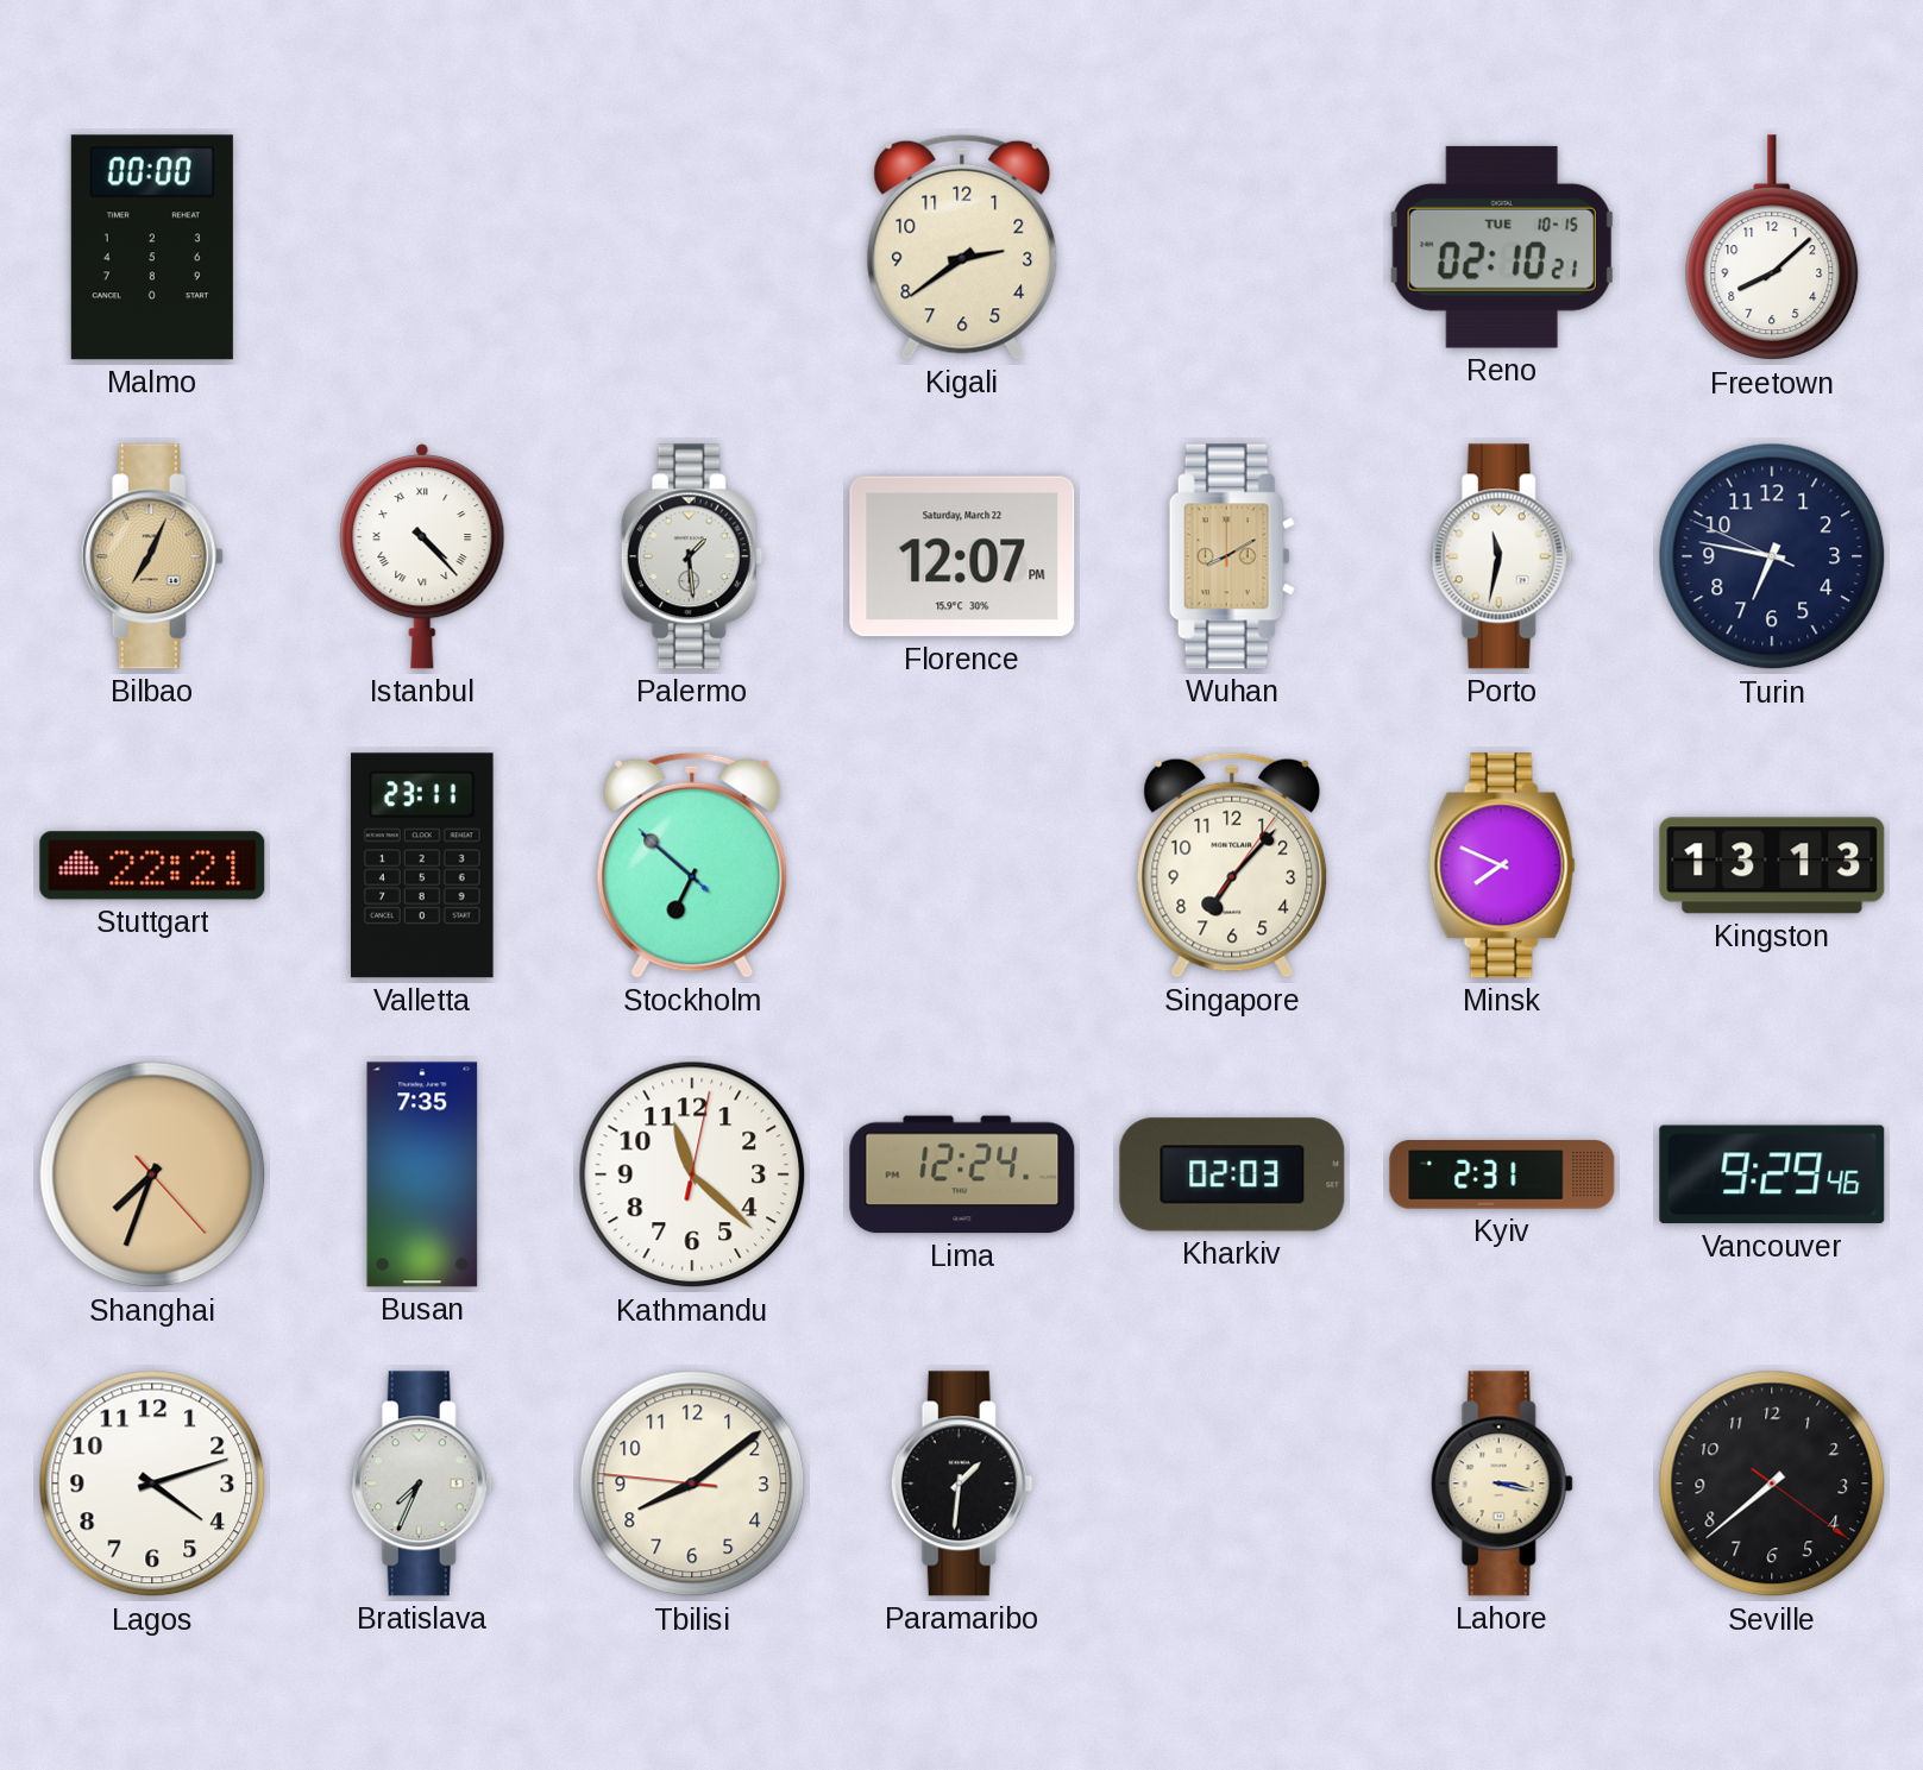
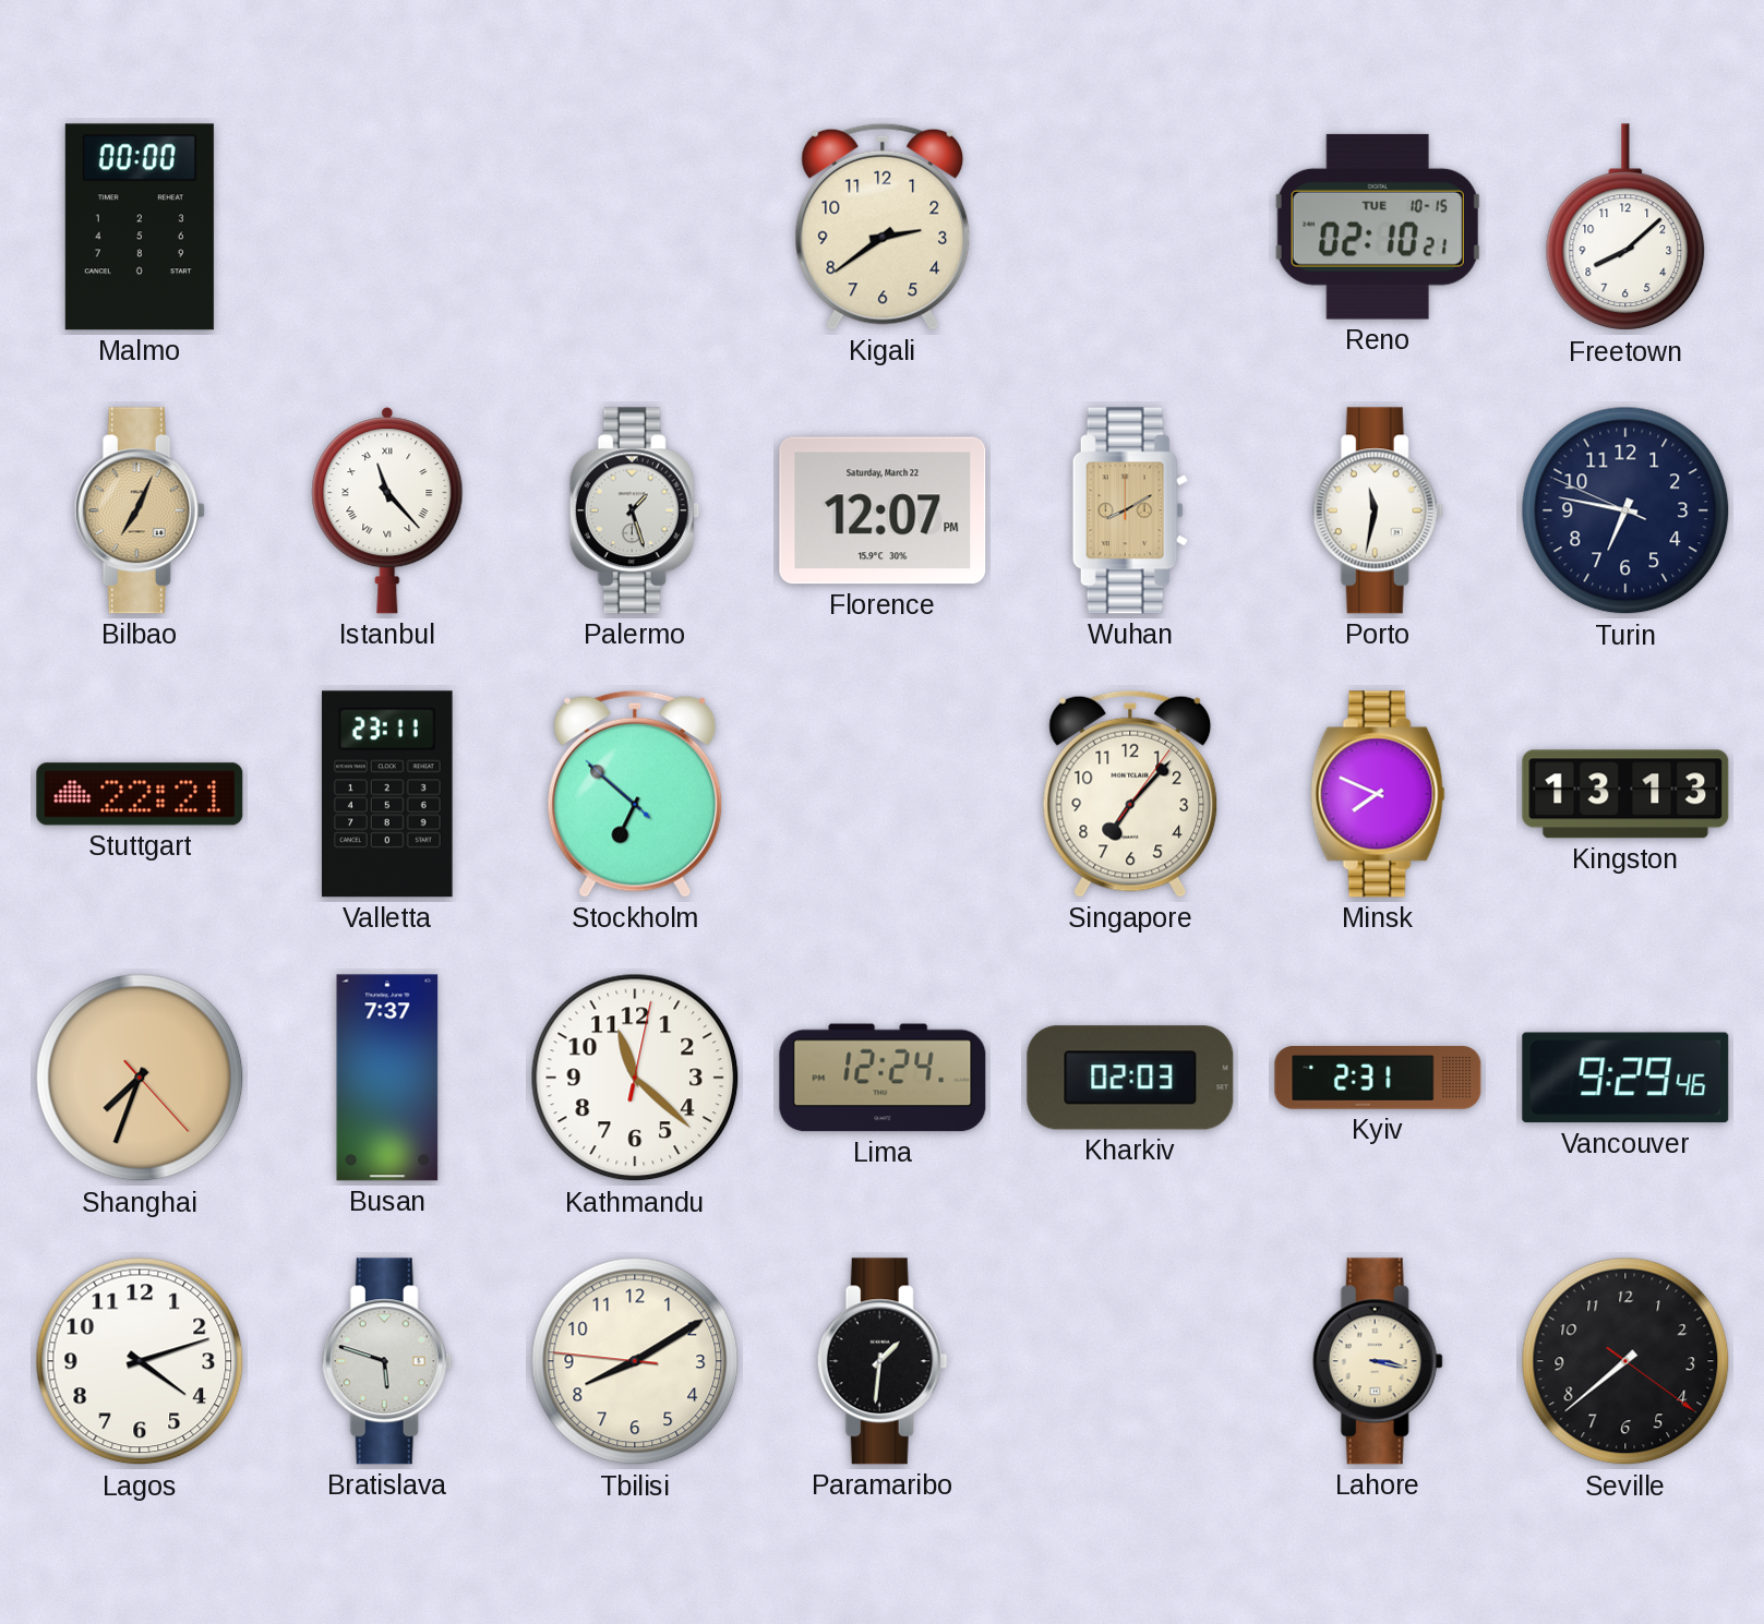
Istanbul: 4:23 -> 11:23 (387, 510)
Palermo: 1:29 -> 1:27 (635, 510)
Busan: 7:35 -> 7:37 (387, 1078)
Bratislava: 7:34 -> 5:48 (387, 1361)
Tbilisi: 8:08 -> 8:09 (635, 1361)
